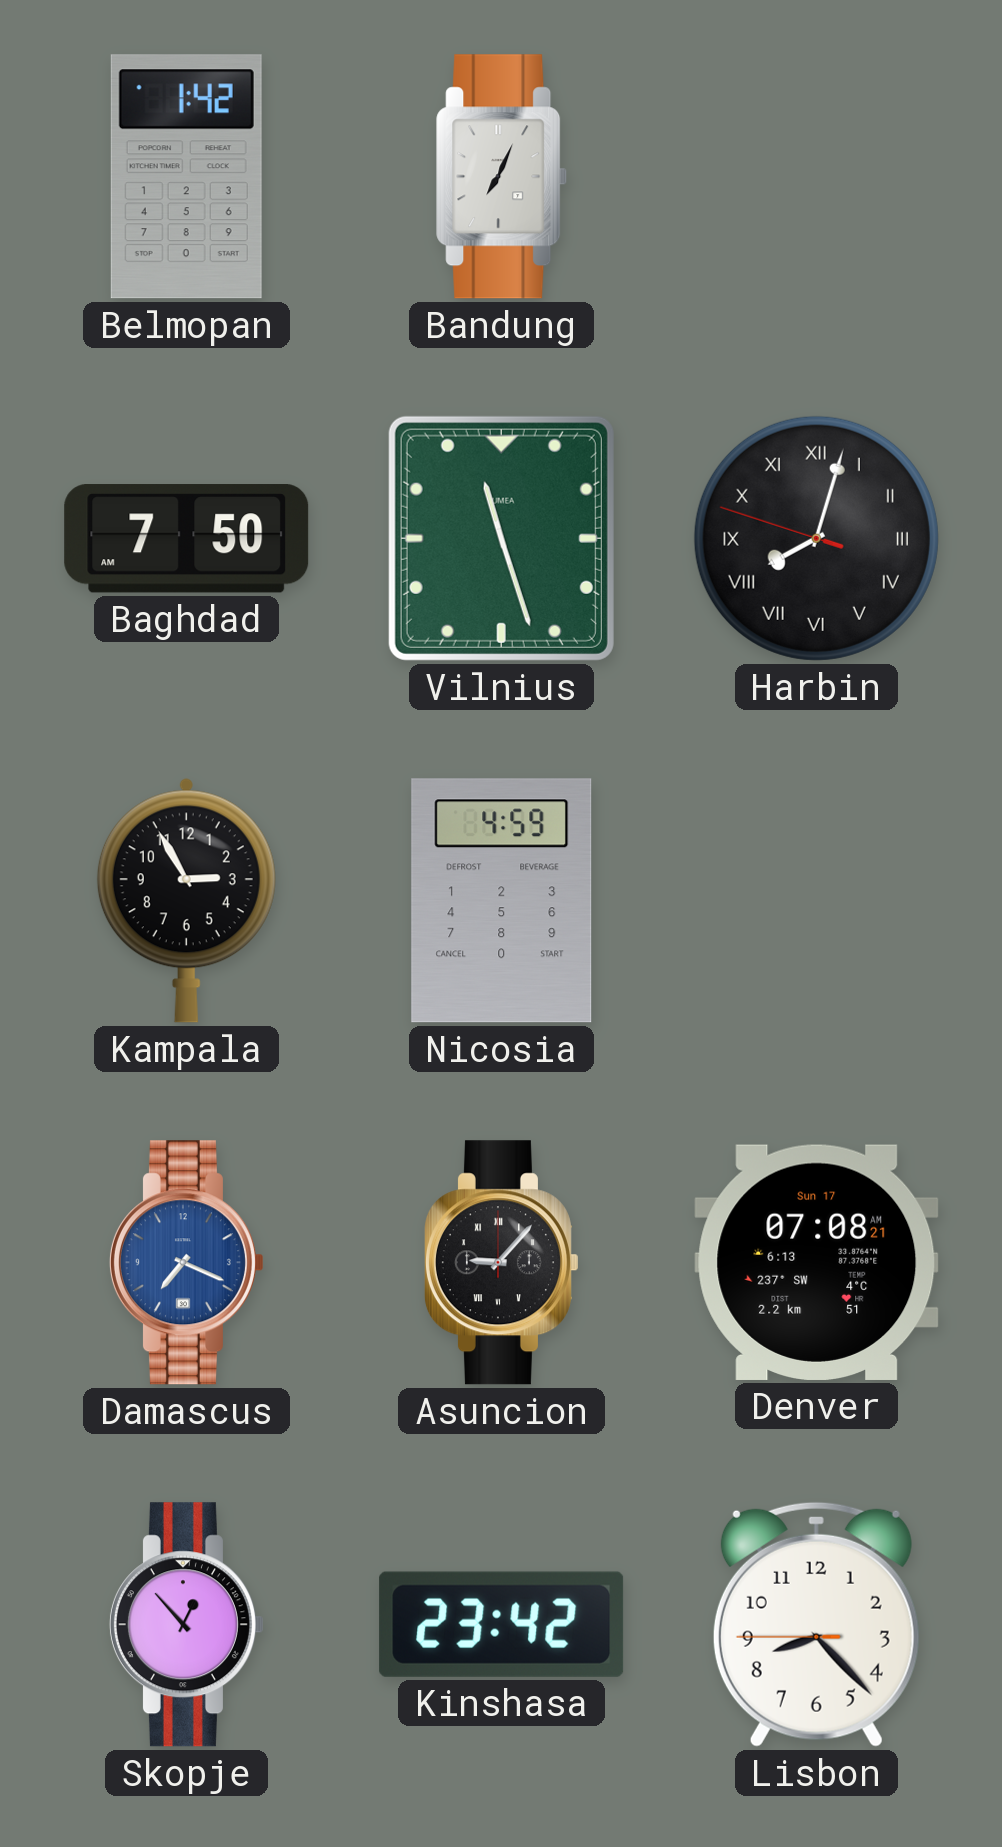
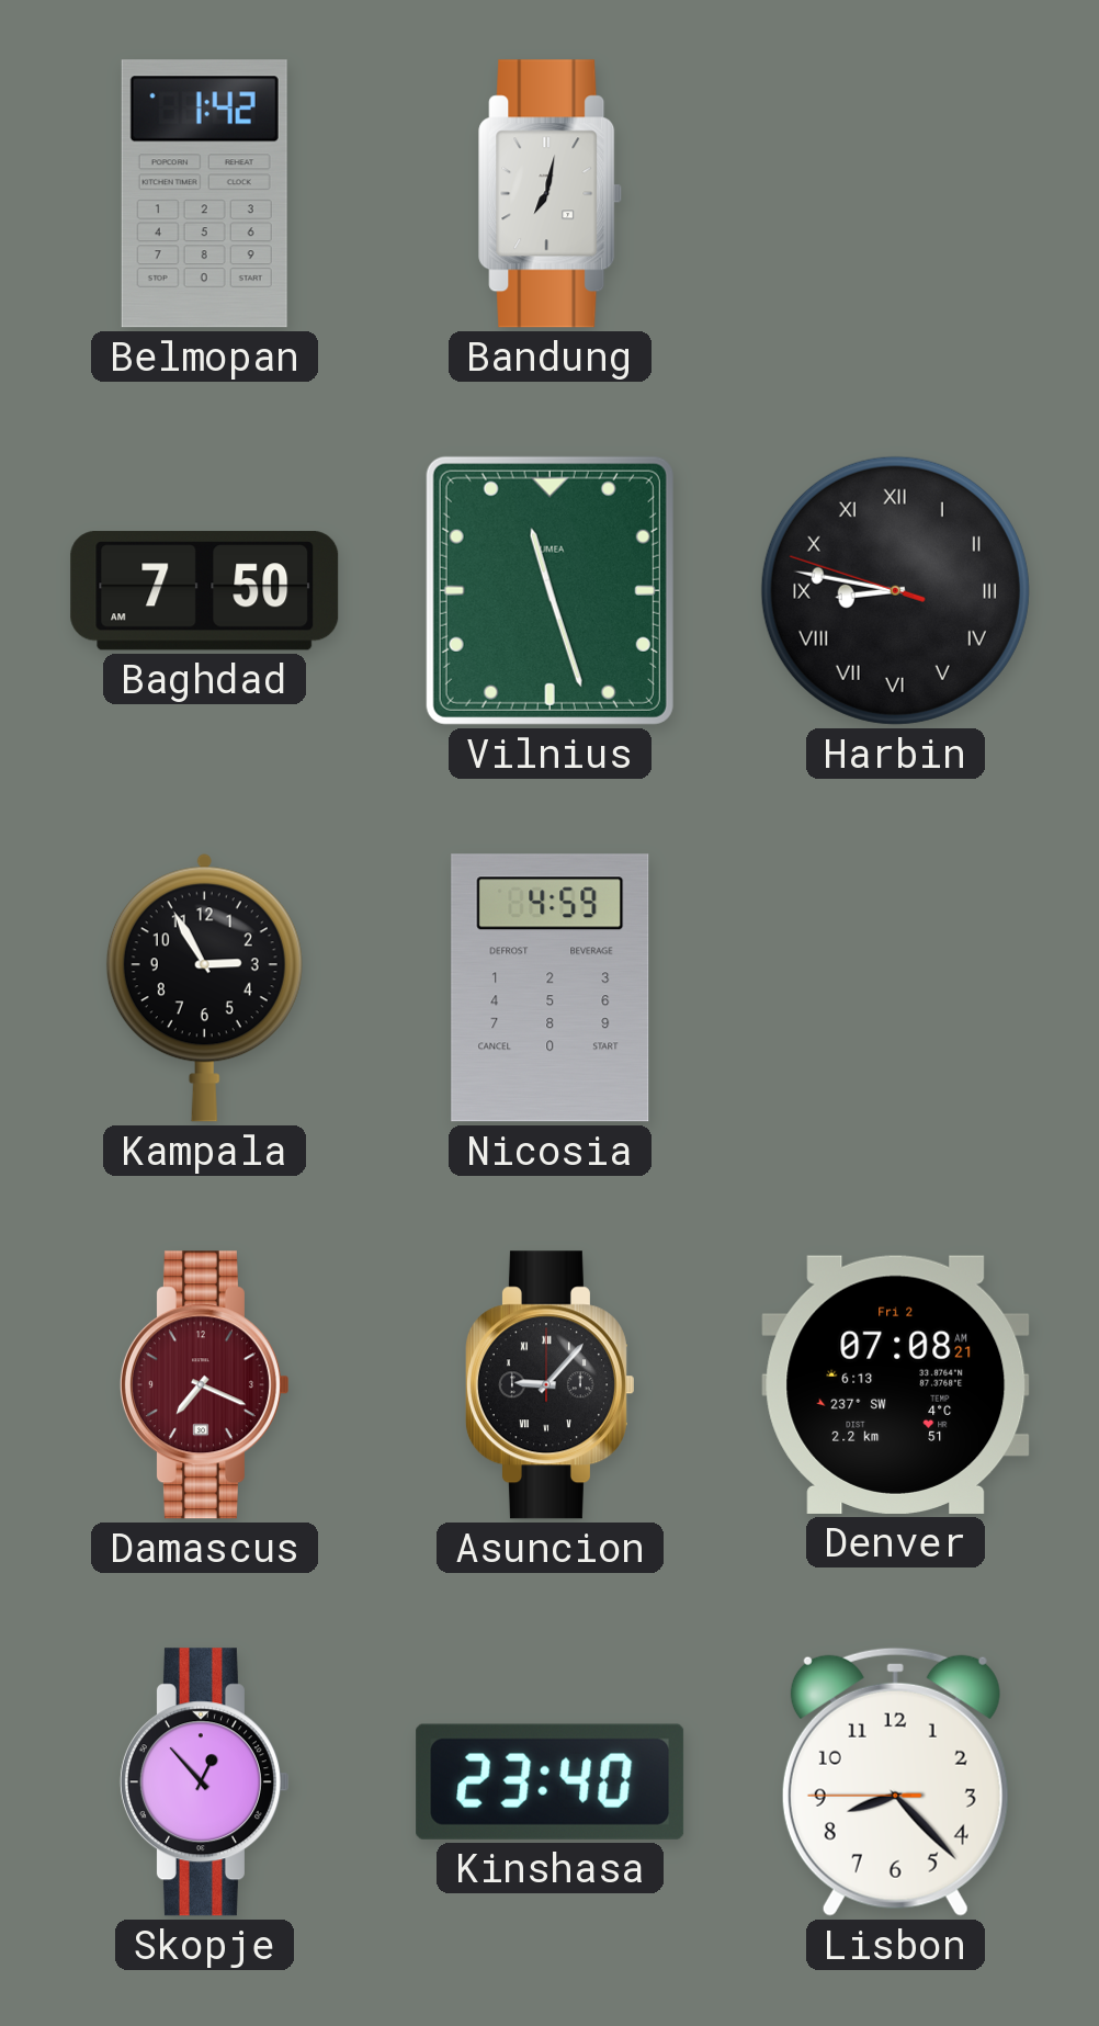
Bandung: 7:04 -> 7:02 (551, 194)
Harbin: 8:02 -> 8:46 (895, 590)
Damascus dial: blue -> burgundy (204, 1385)
Denver date: Sun 17 -> Fri 2 (896, 1384)
Kinshasa: 23:42 -> 23:40 (551, 1781)
